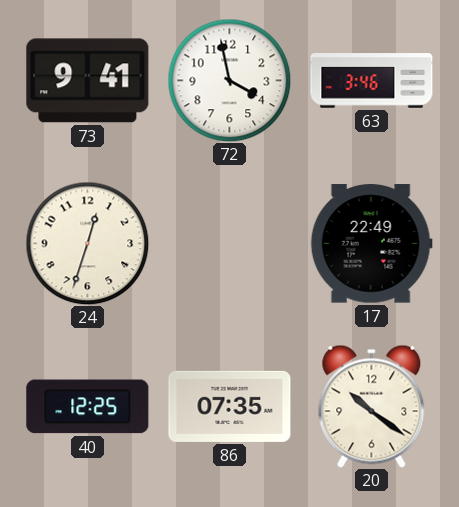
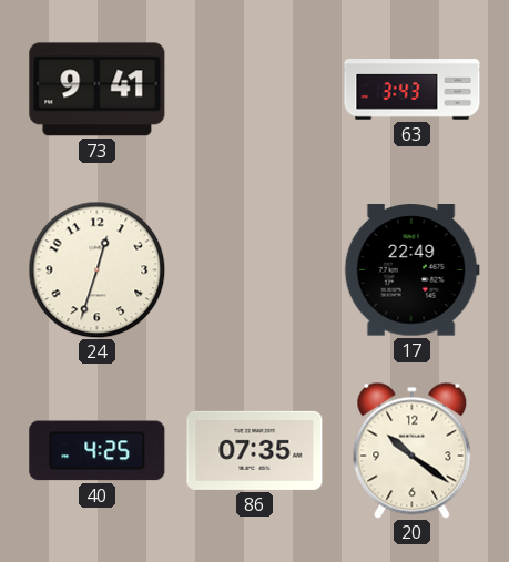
72: 3:58 -> none (229, 80)
63: 3:46 -> 3:43 (413, 90)
40: 12:25 -> 4:25 (98, 451)
